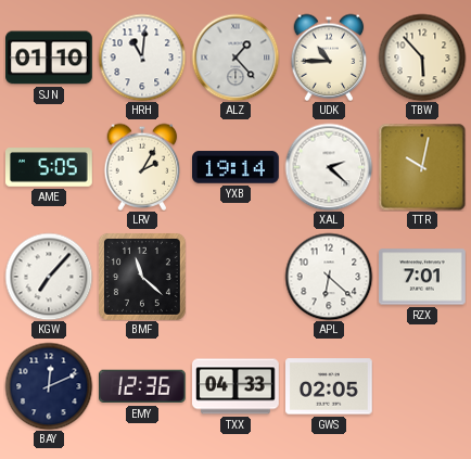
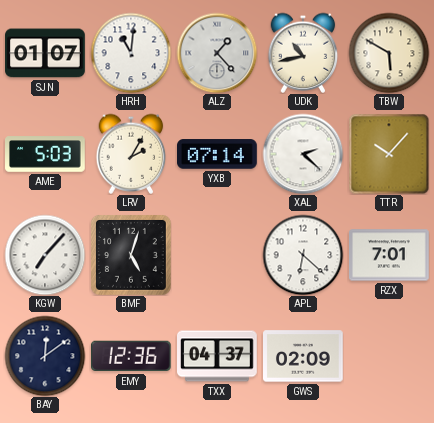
SJN: 01:10 -> 01:07 (45, 53)
UDK: 10:45 -> 10:43 (303, 53)
TBW: 5:53 -> 5:50 (389, 53)
AME: 5:05 -> 5:03 (45, 154)
YXB: 19:14 -> 07:14 (218, 154)
TTR: 10:02 -> 10:07 (389, 154)
BMF: 11:22 -> 5:03 (131, 255)
BAY: 12:11 -> 12:09 (45, 356)
TXX: 04:33 -> 04:37 (218, 356)
GWS: 02:05 -> 02:09 (304, 356)
